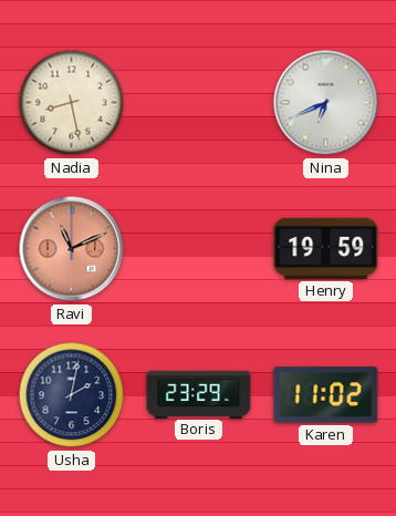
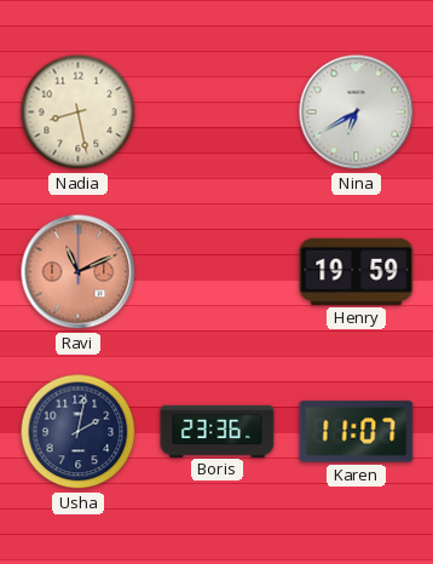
Nina: 6:41 -> 6:40 (357, 113)
Boris: 23:29 -> 23:36 (218, 431)
Karen: 11:02 -> 11:07 (357, 432)
